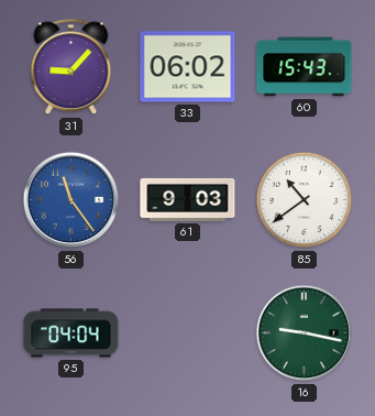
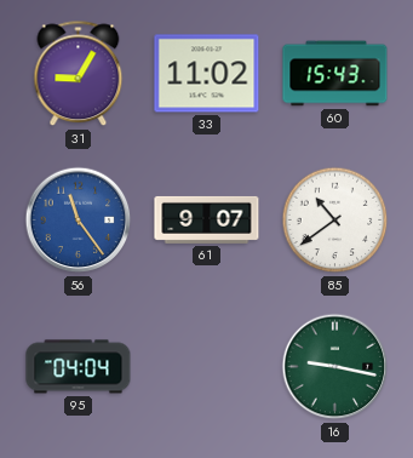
31: 9:07 -> 9:05 (79, 74)
33: 06:02 -> 11:02 (207, 74)
61: 9:03 -> 9:07 (207, 219)
